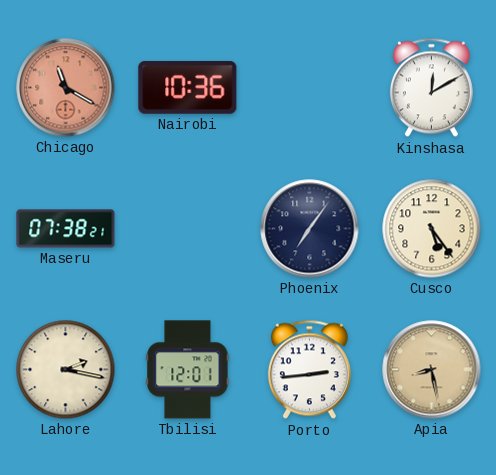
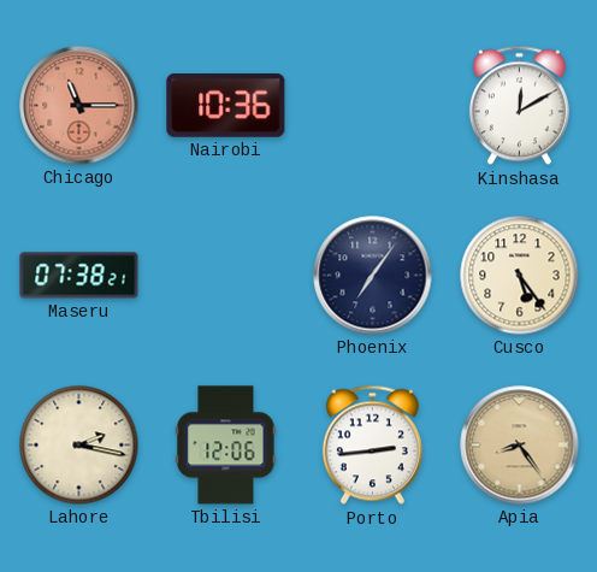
Chicago: 11:20 -> 11:15 (79, 106)
Tbilisi: 12:01 -> 12:06 (226, 446)
Apia: 8:28 -> 8:24 (520, 446)
